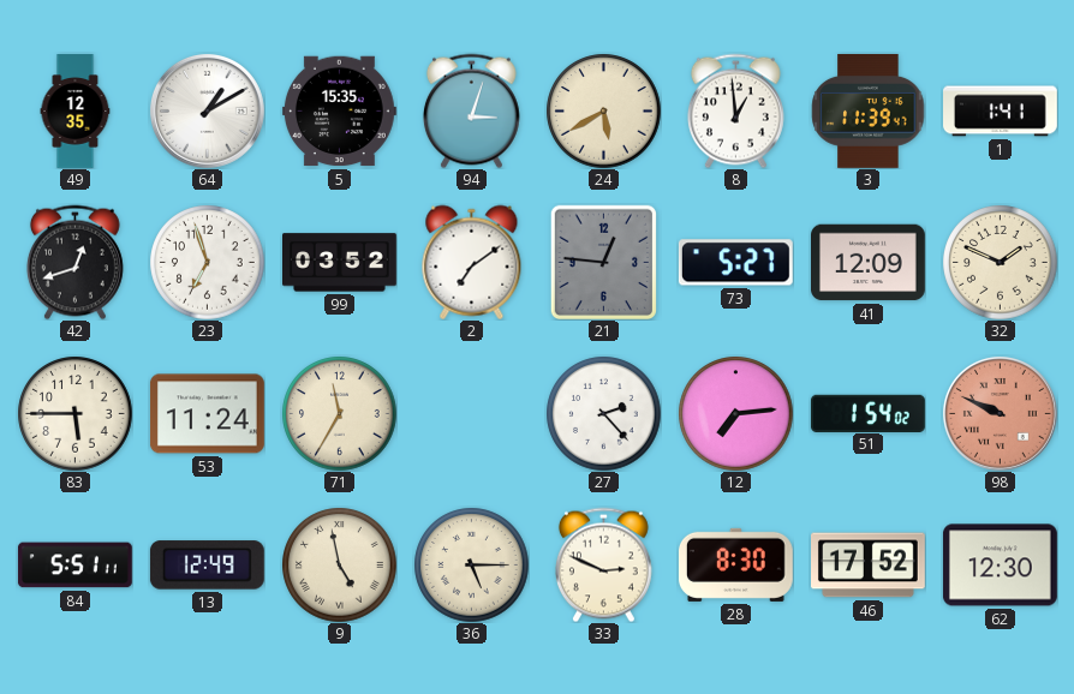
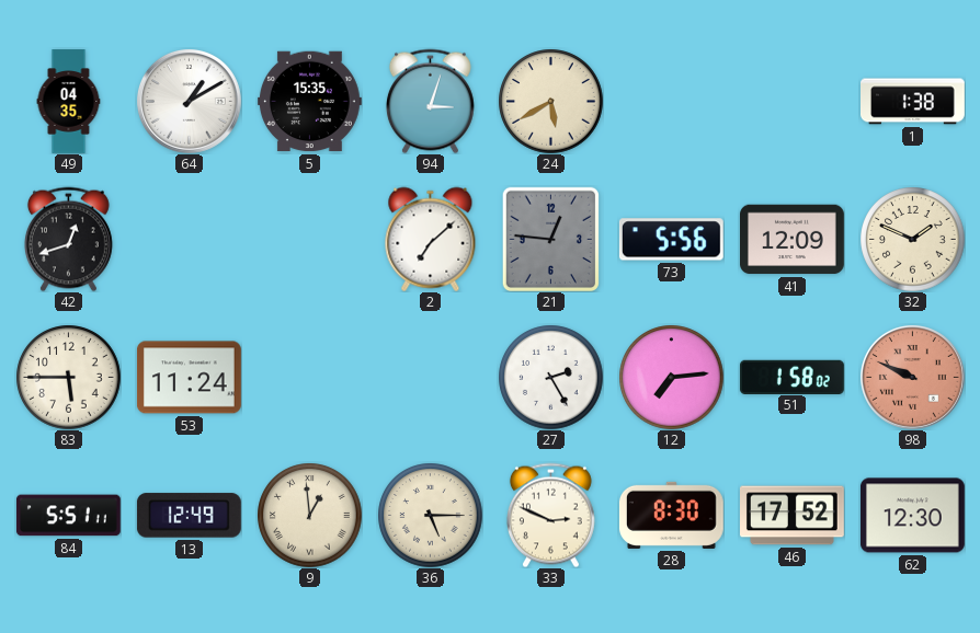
49: 12:35 -> 04:35 (69, 102)
8: 12:59 -> none (735, 110)
3: 11:39 -> none (869, 112)
1: 1:41 -> 1:38 (913, 102)
23: 6:57 -> none (207, 262)
99: 03:52 -> none (340, 263)
2: 7:09 -> 7:08 (431, 239)
73: 5:27 -> 5:56 (671, 240)
71: 11:35 -> none (339, 413)
27: 2:23 -> 2:25 (550, 377)
51: 1:54 -> 1:58 (791, 377)
9: 4:58 -> 12:59 (309, 515)
